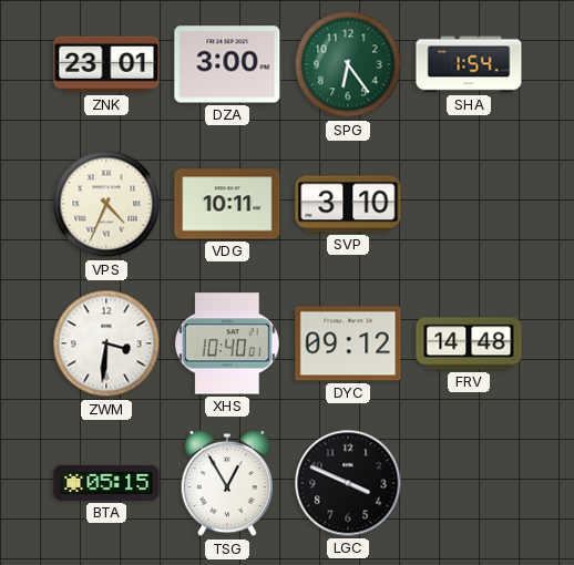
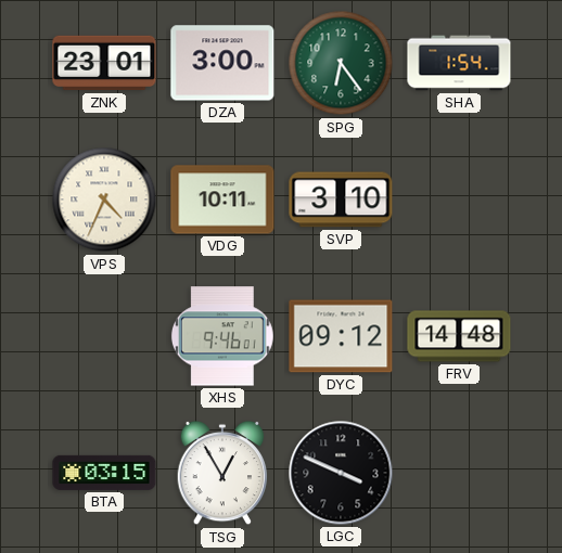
ZWM: 3:31 -> none (106, 343)
XHS: 10:40 -> 9:46 (222, 336)
BTA: 05:15 -> 03:15 (104, 473)
